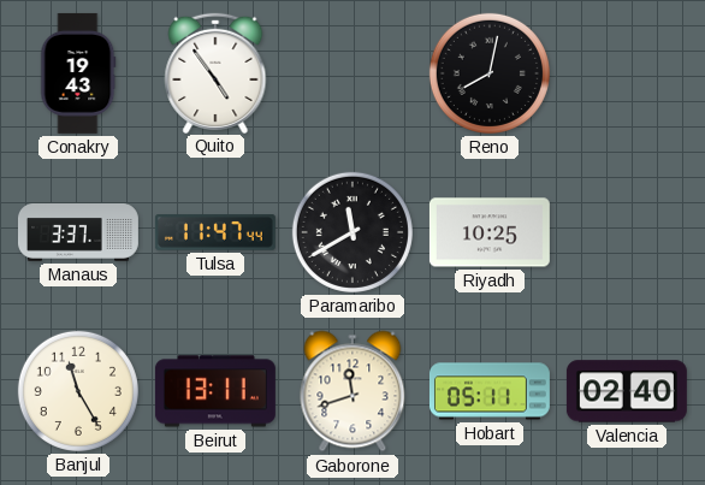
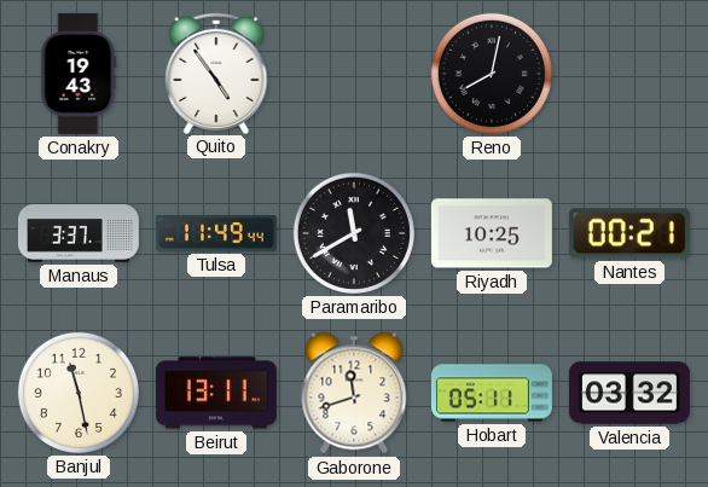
Tulsa: 11:47 -> 11:49 (216, 233)
Nantes: none -> 00:21 (629, 233)
Banjul: 11:25 -> 11:28 (79, 393)
Valencia: 02:40 -> 03:32 (629, 393)
